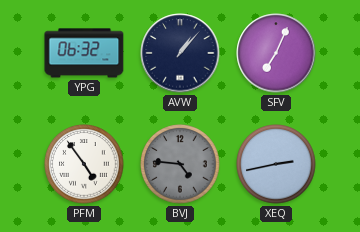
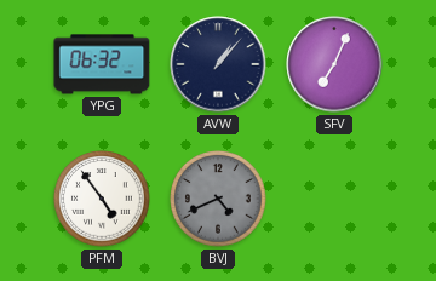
BVJ: 4:46 -> 4:41 (218, 199)
XEQ: 2:43 -> none (276, 164)
